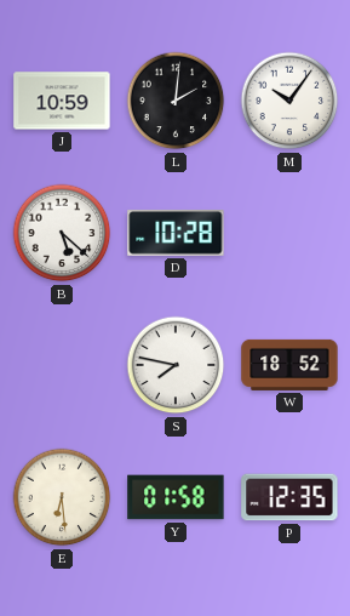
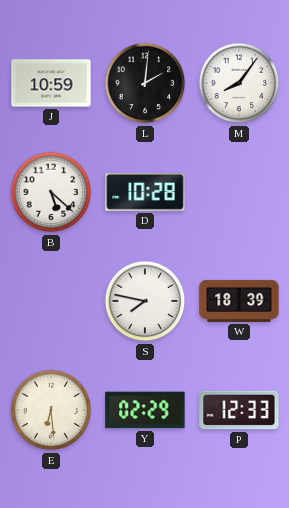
M: 10:06 -> 8:06 (239, 83)
W: 18:52 -> 18:39 (239, 301)
Y: 01:58 -> 02:29 (145, 410)
P: 12:35 -> 12:33 (239, 410)
